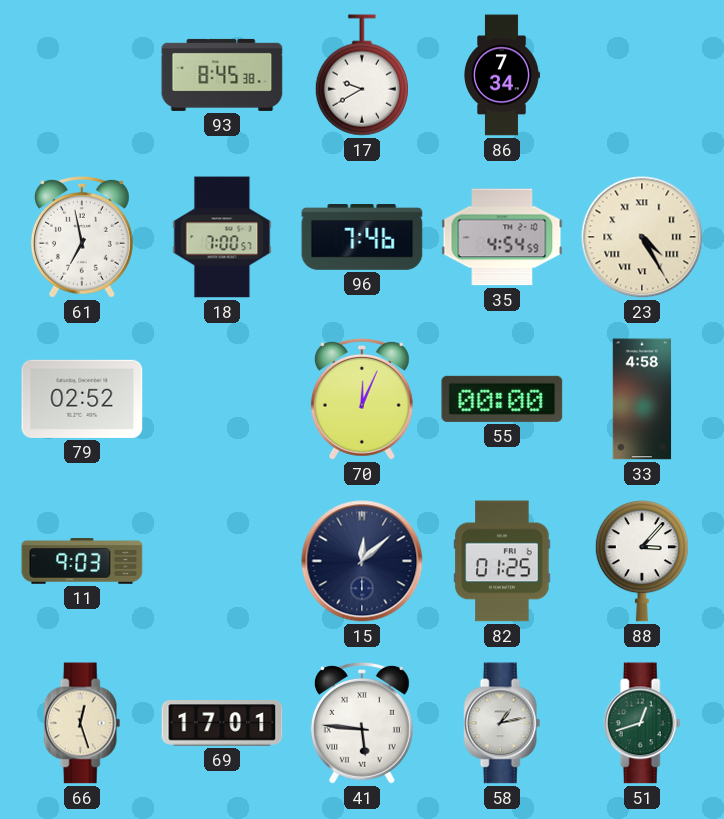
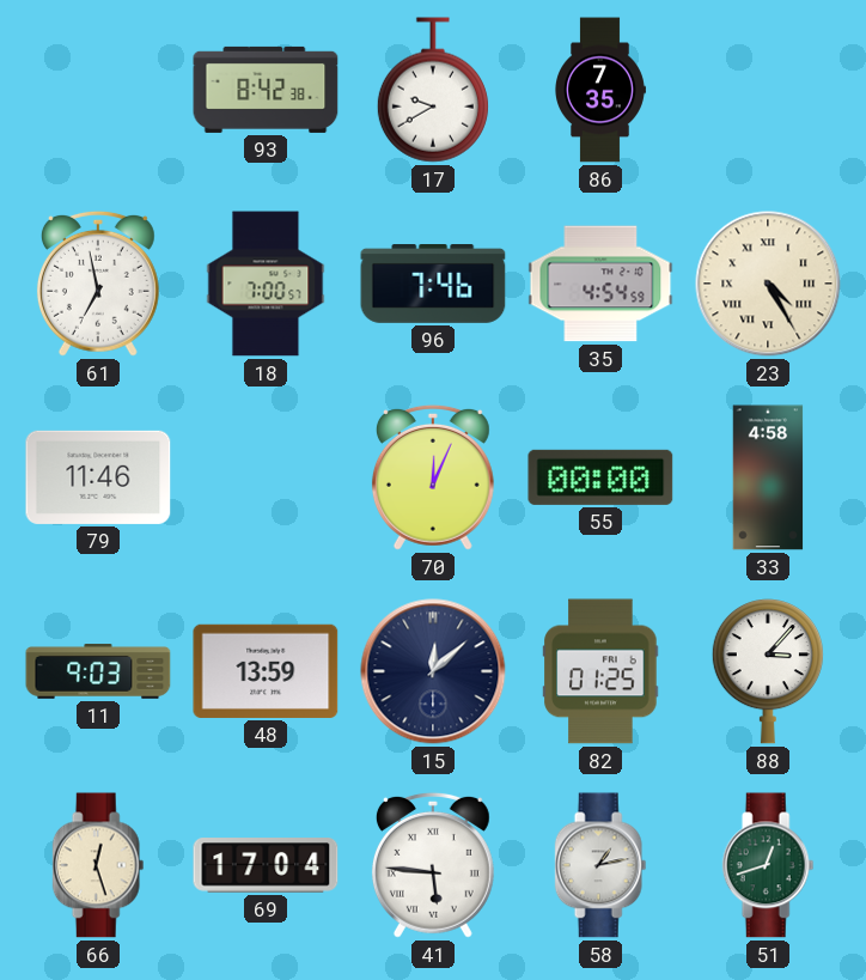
93: 8:45 -> 8:42 (266, 90)
86: 7:34 -> 7:35 (600, 90)
79: 02:52 -> 11:46 (98, 477)
48: none -> 13:59 (266, 671)
69: 17:01 -> 17:04 (266, 865)
